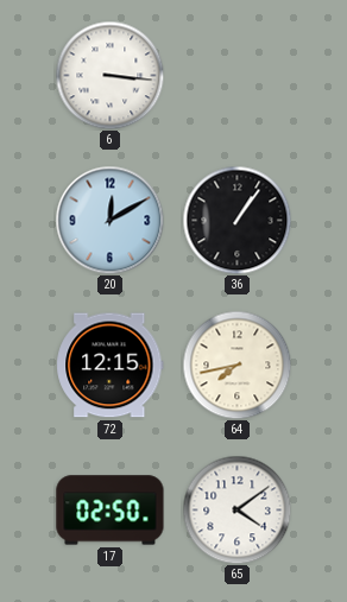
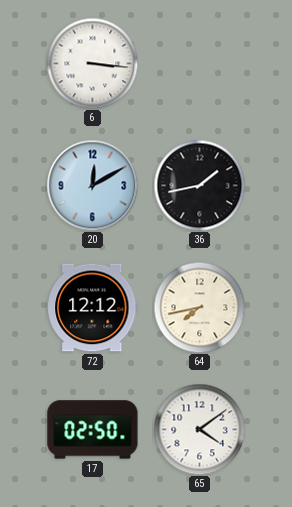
36: 1:06 -> 1:43 (199, 185)
72: 12:15 -> 12:12 (93, 308)
